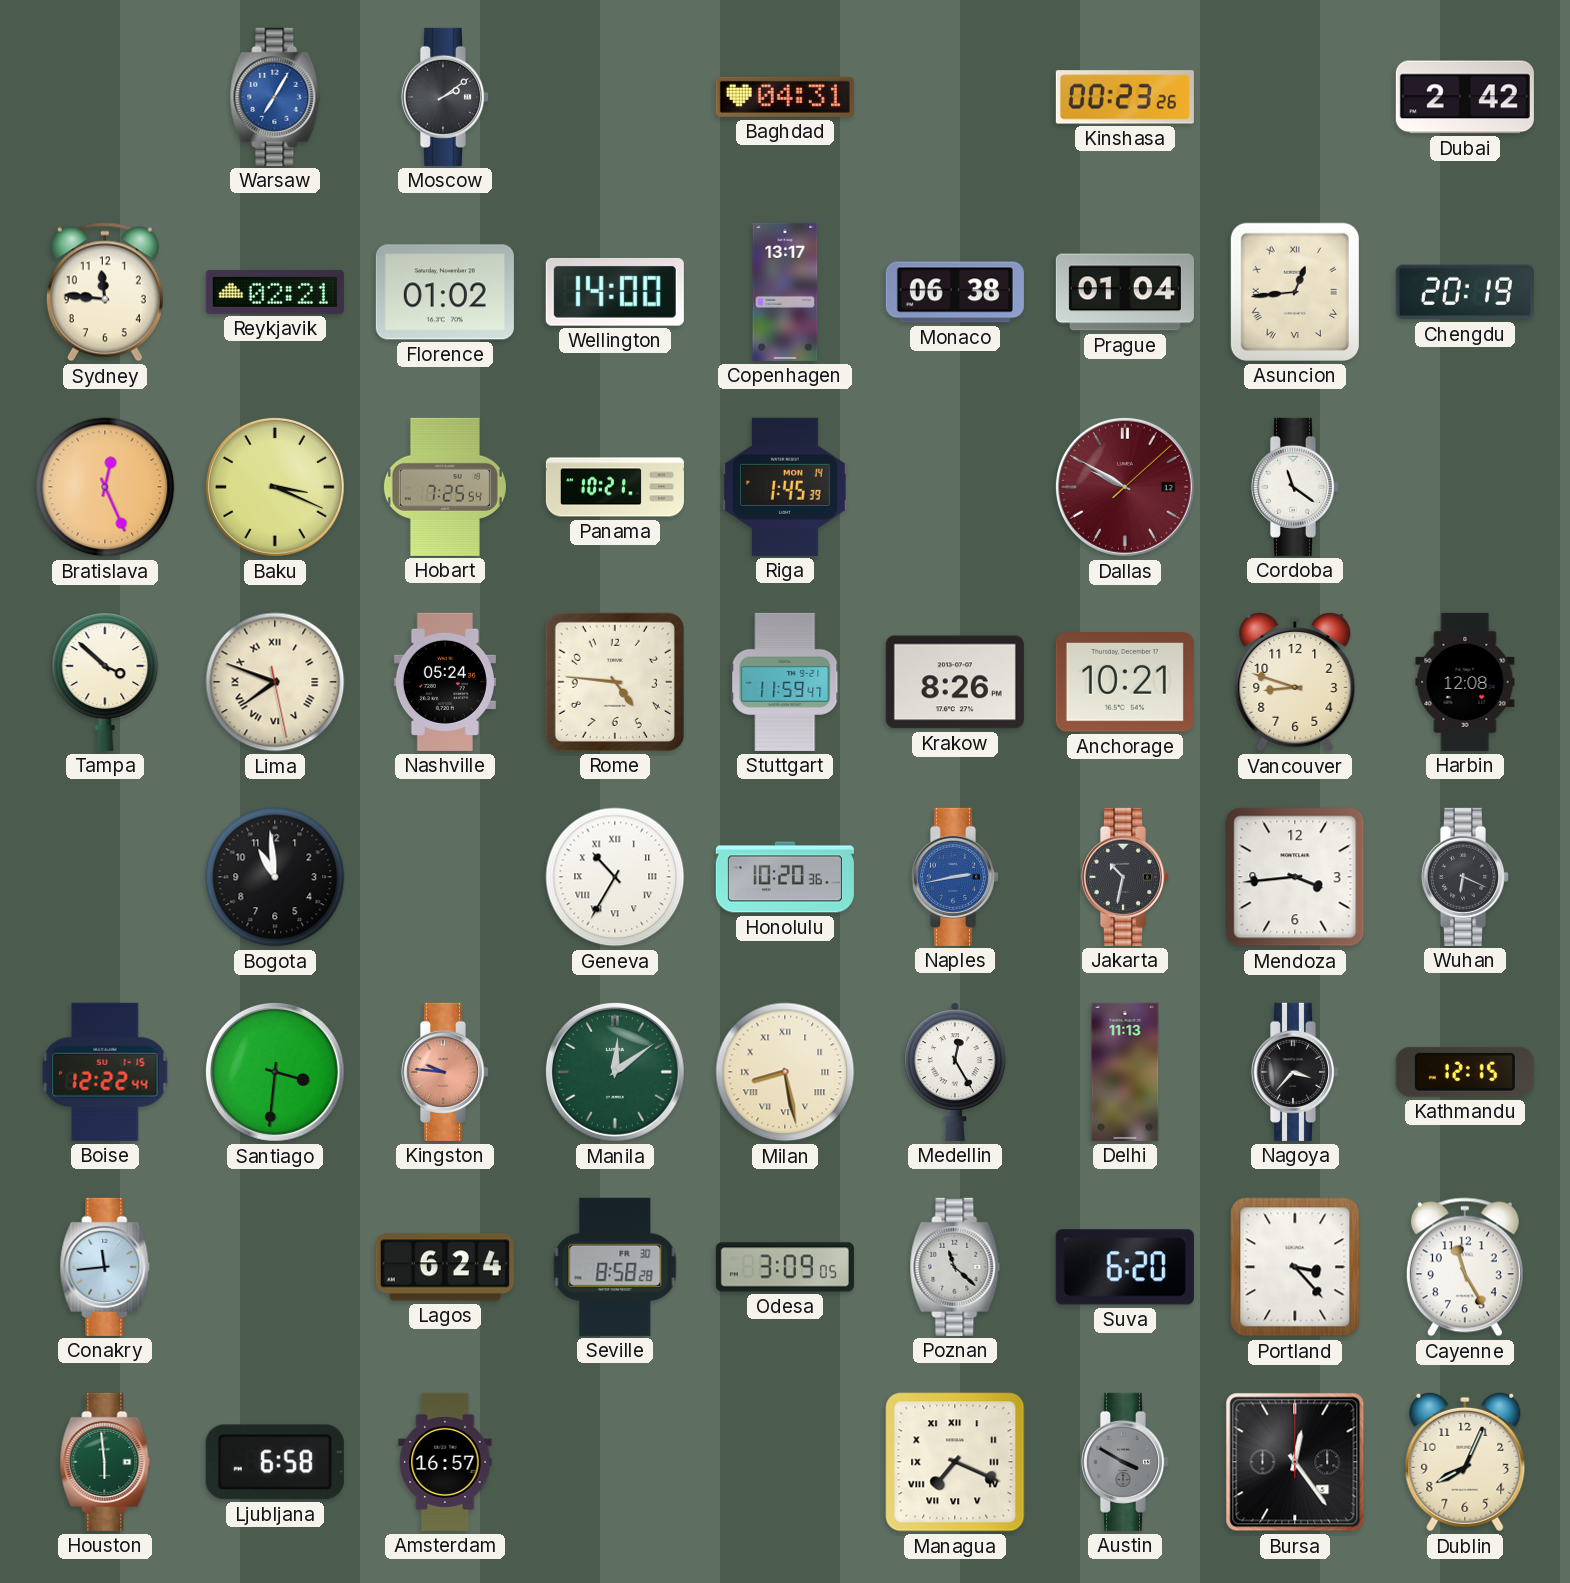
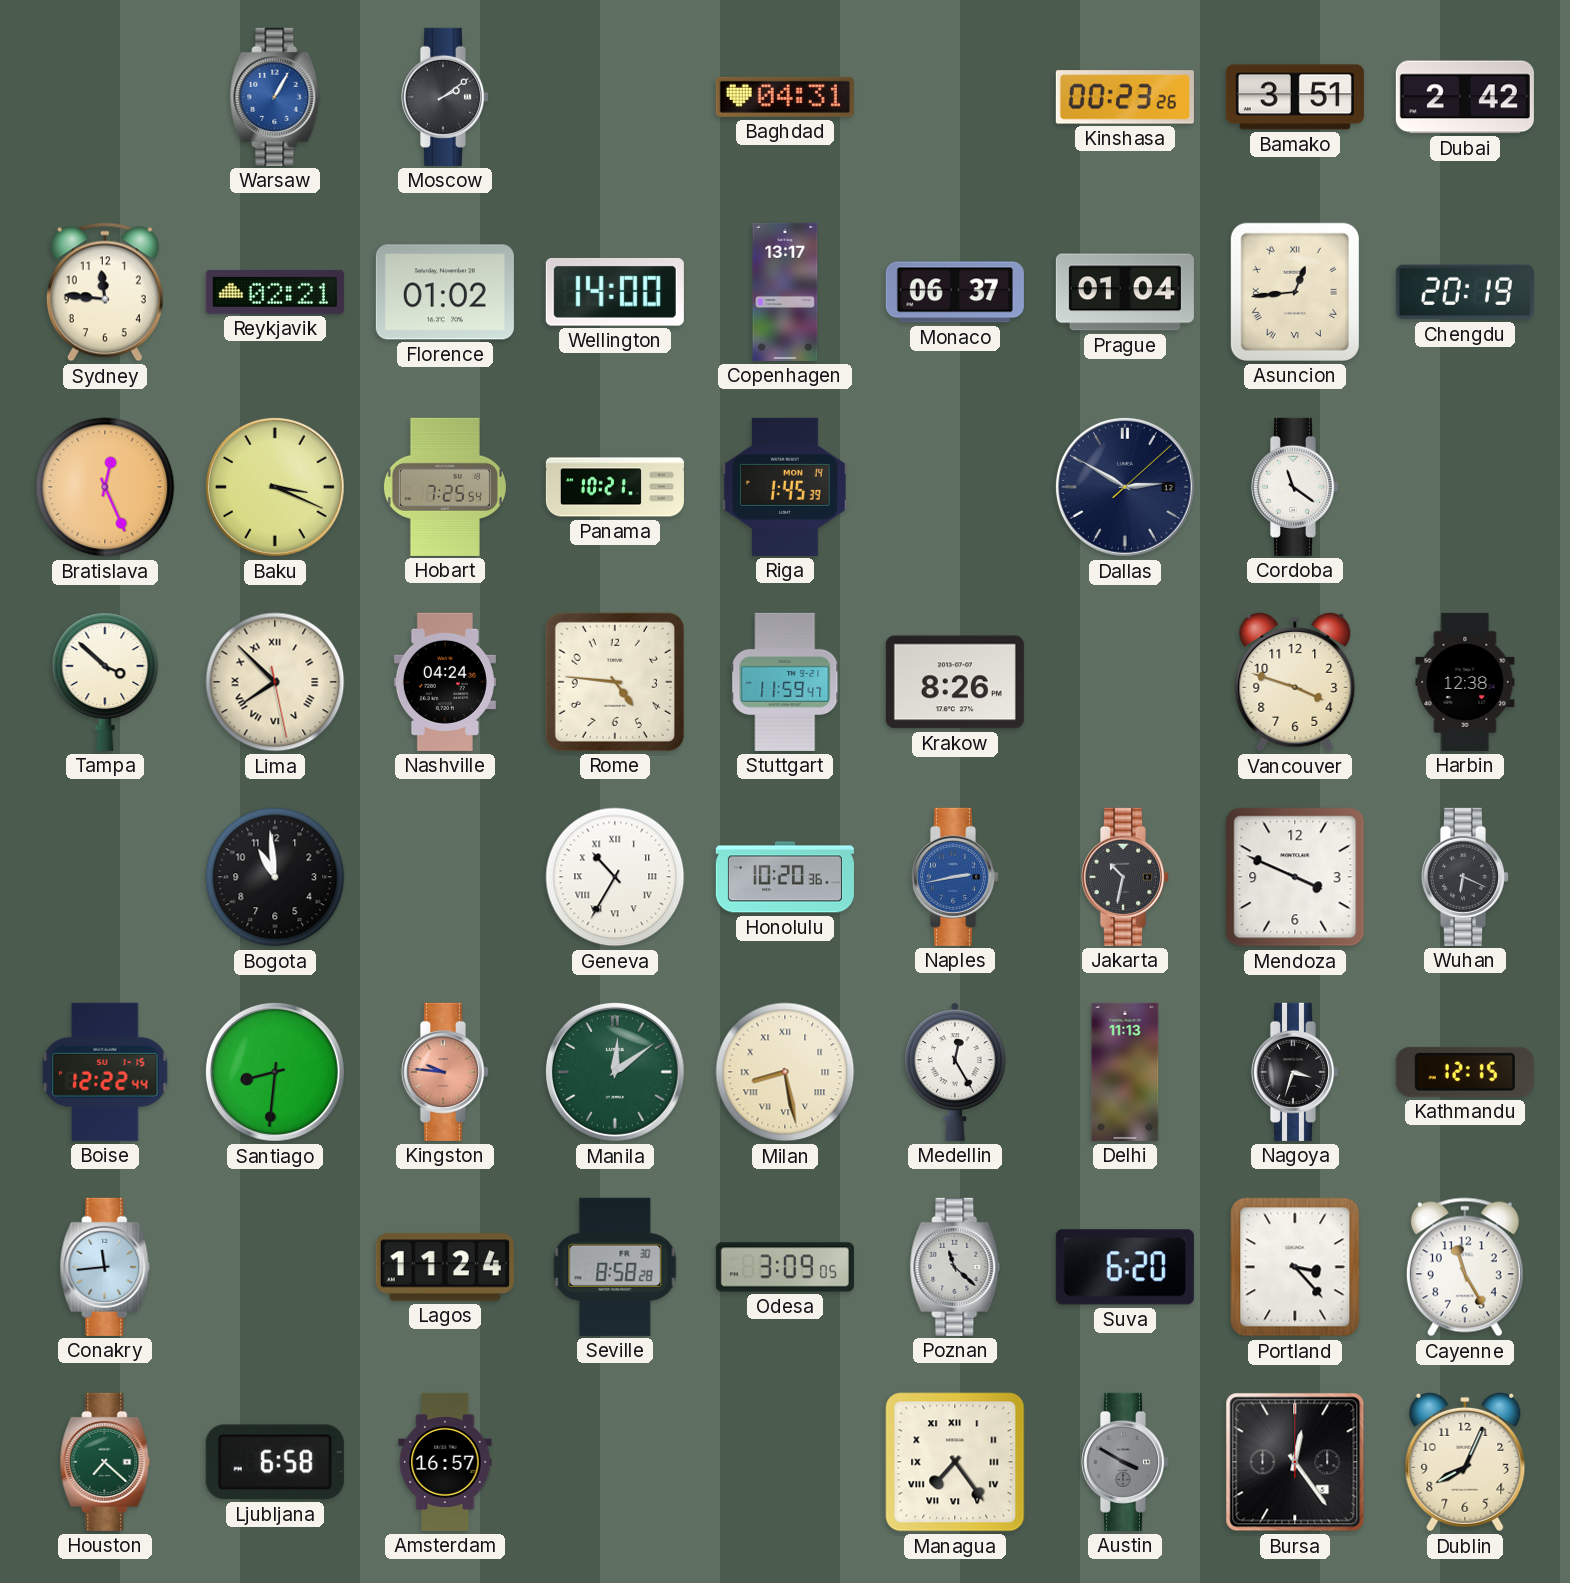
Warsaw: 7:05 -> 1:05 (275, 97)
Bamako: none -> 3:51 (1295, 97)
Monaco: 06:38 -> 06:37 (955, 292)
Dallas: 9:50 -> 2:50 (1125, 487)
Dallas dial: burgundy -> navy (1125, 487)
Lima: 7:48 -> 7:52 (275, 682)
Nashville: 05:24 -> 04:24 (445, 682)
Anchorage: 10:21 -> none (1125, 682)
Vancouver: 8:48 -> 3:48 (1295, 682)
Harbin: 12:08 -> 12:38 (1465, 682)
Mendoza: 3:44 -> 3:49 (1295, 877)
Santiago: 3:31 -> 8:31 (275, 1072)
Nagoya: 3:37 -> 3:33 (1294, 1072)
Lagos: 6:24 -> 11:24 (445, 1267)
Houston: 5:59 -> 7:22 (105, 1462)
Managua: 7:19 -> 7:24 (955, 1462)
